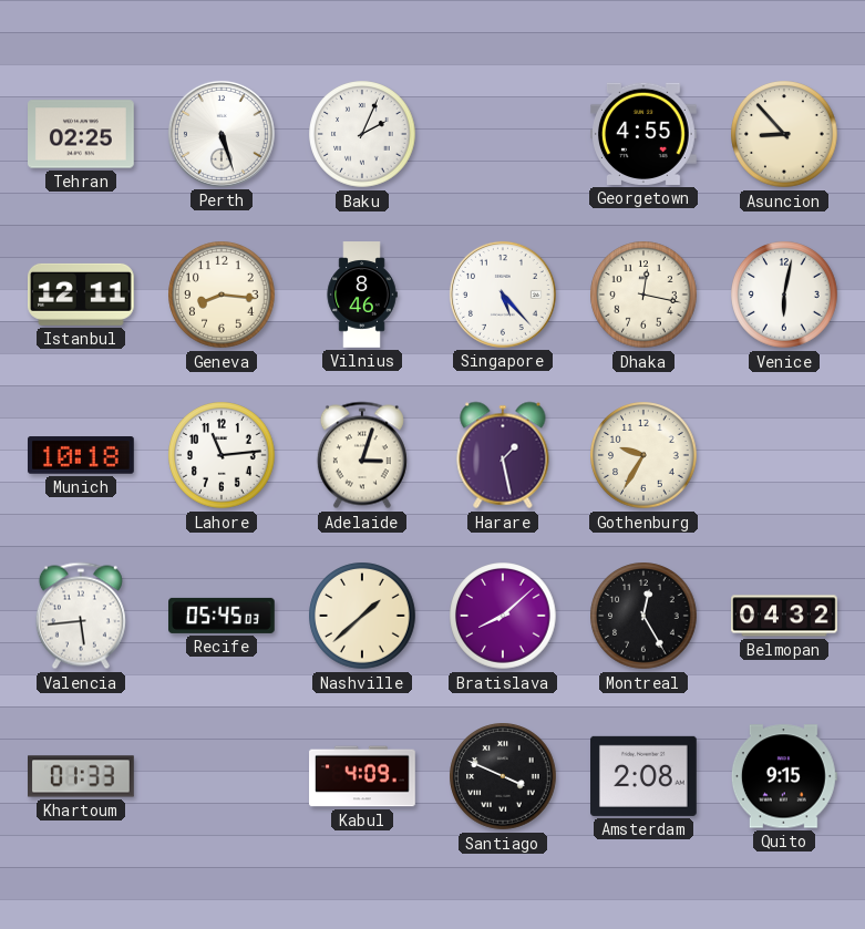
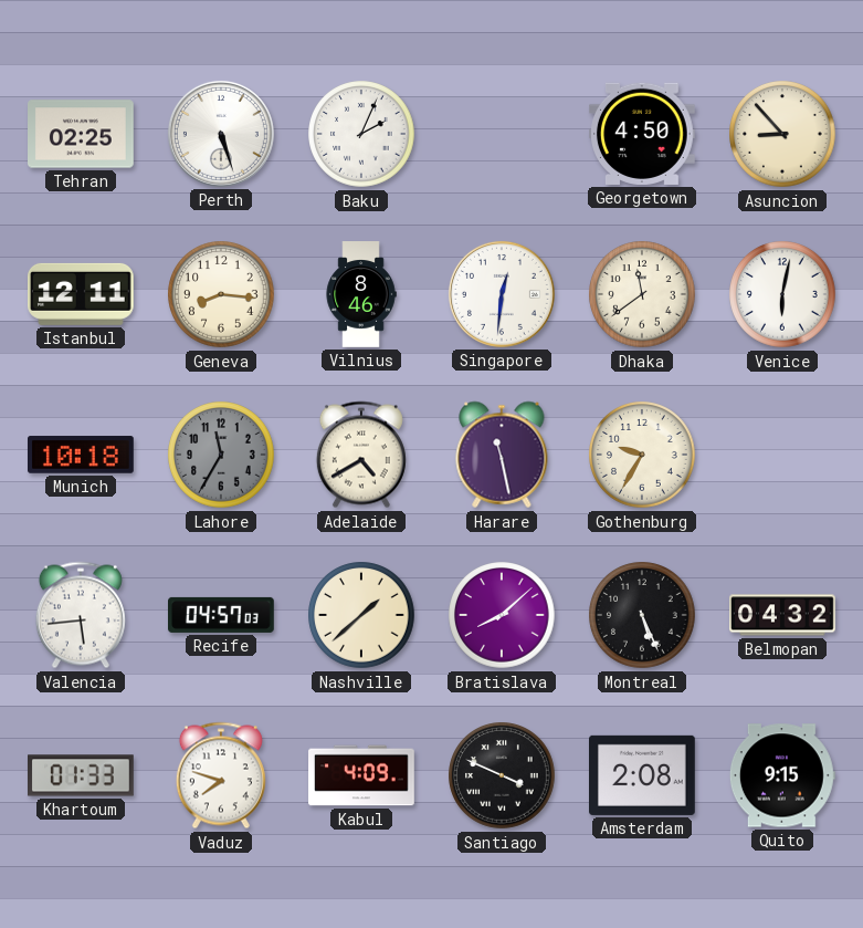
Georgetown: 4:55 -> 4:50 (643, 134)
Singapore: 5:23 -> 12:31 (502, 294)
Dhaka: 12:17 -> 11:39 (642, 294)
Lahore: 11:14 -> 11:35 (221, 455)
Lahore dial: white -> grey (221, 455)
Adelaide: 3:03 -> 4:40 (361, 455)
Harare: 1:28 -> 11:28 (502, 455)
Recife: 05:45 -> 04:57 (222, 615)
Montreal: 12:25 -> 5:26 (642, 615)
Vaduz: none -> 7:48 (221, 775)
